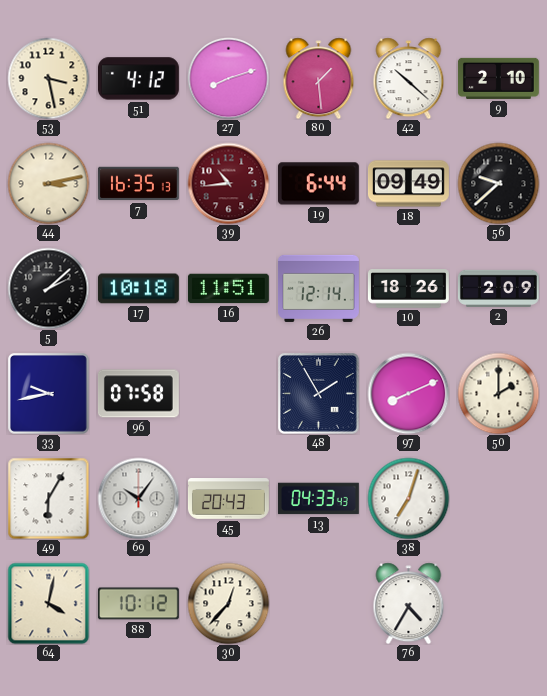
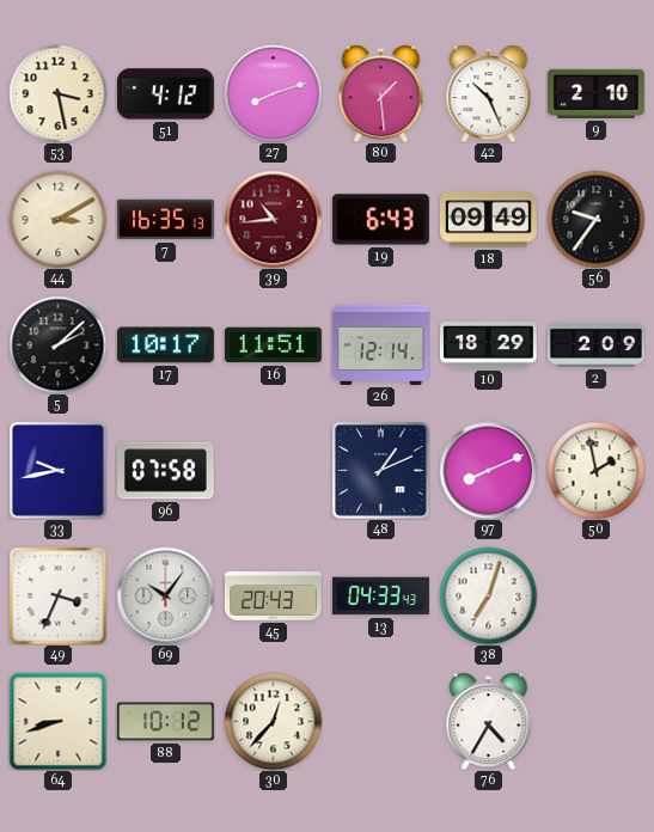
42: 10:22 -> 10:26 (489, 93)
44: 3:13 -> 3:10 (57, 219)
19: 6:44 -> 6:43 (380, 220)
56: 9:38 -> 9:36 (595, 219)
17: 10:18 -> 10:17 (165, 345)
10: 18:26 -> 18:29 (488, 345)
48: 1:55 -> 1:11 (381, 471)
50: 2:00 -> 1:58 (595, 470)
49: 6:05 -> 3:34 (57, 595)
64: 4:02 -> 8:42 (57, 721)
